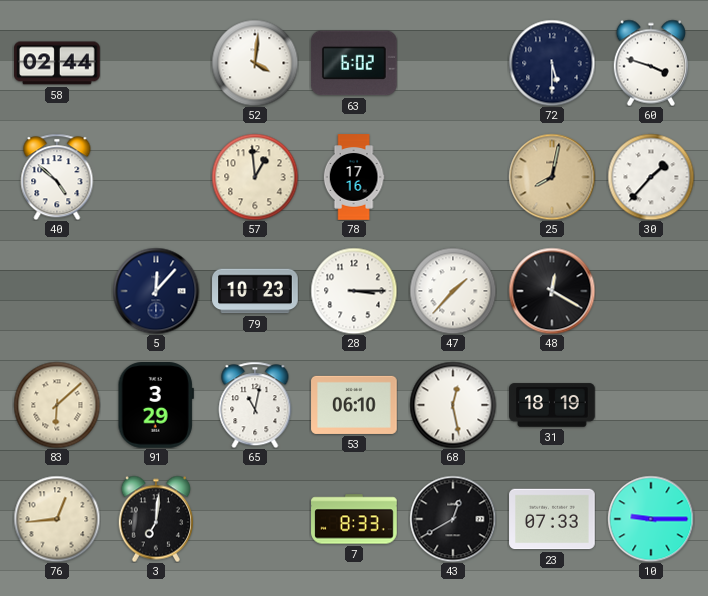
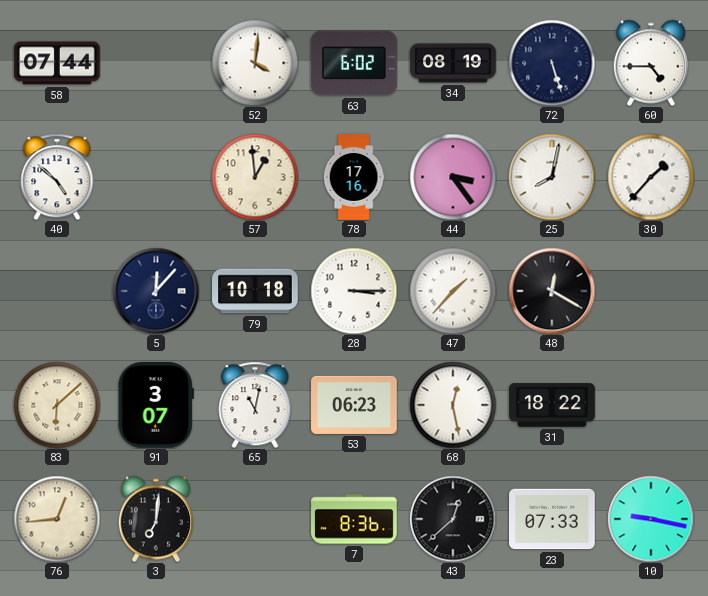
58: 02:44 -> 07:44 (58, 63)
34: none -> 08:19 (453, 63)
72: 5:30 -> 5:27 (552, 63)
60: 3:48 -> 4:45 (650, 63)
44: none -> 3:24 (453, 177)
25 dial: champagne -> white (552, 177)
79: 10:23 -> 10:18 (255, 291)
91: 3:29 -> 3:07 (156, 406)
53: 06:10 -> 06:23 (354, 405)
31: 18:19 -> 18:22 (552, 405)
7: 8:33 -> 8:36 (354, 519)
43: 12:40 -> 12:38 (453, 519)
10: 9:15 -> 9:17 (651, 519)
